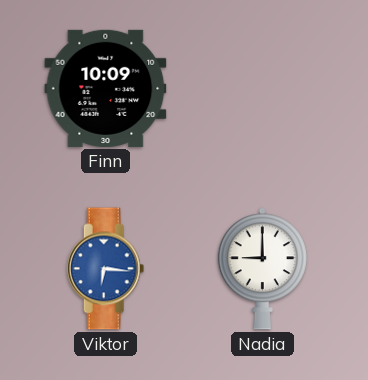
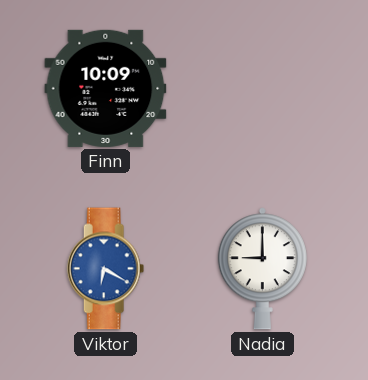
Viktor: 6:16 -> 6:20 (106, 269)
